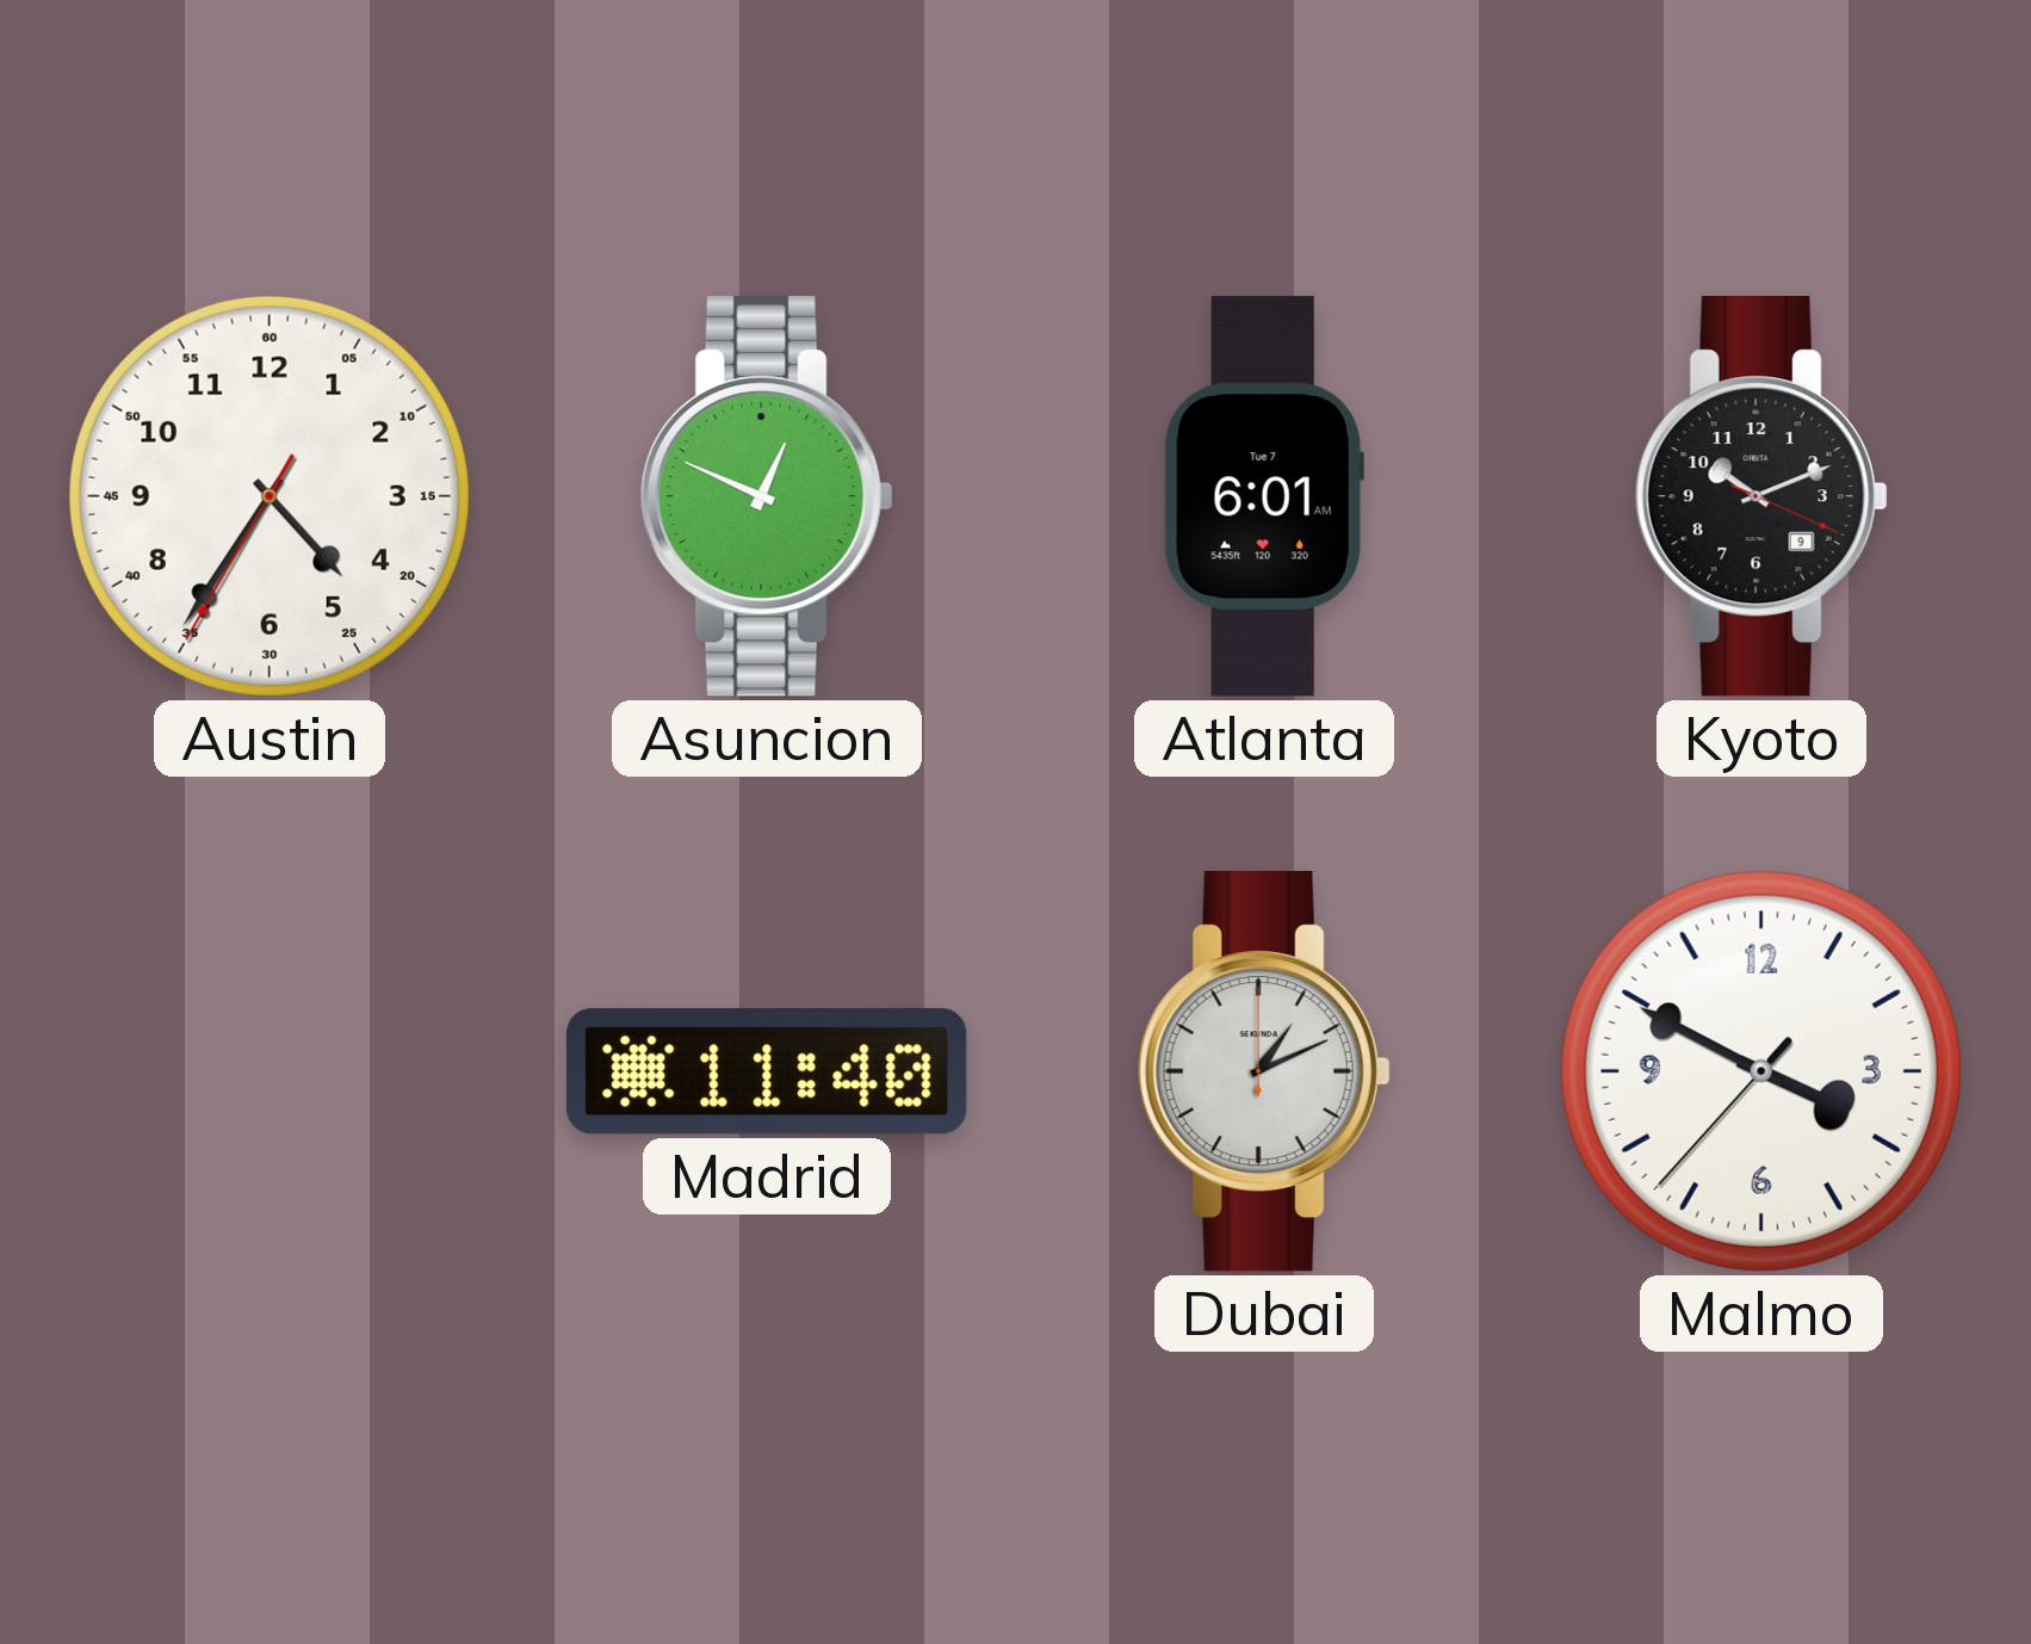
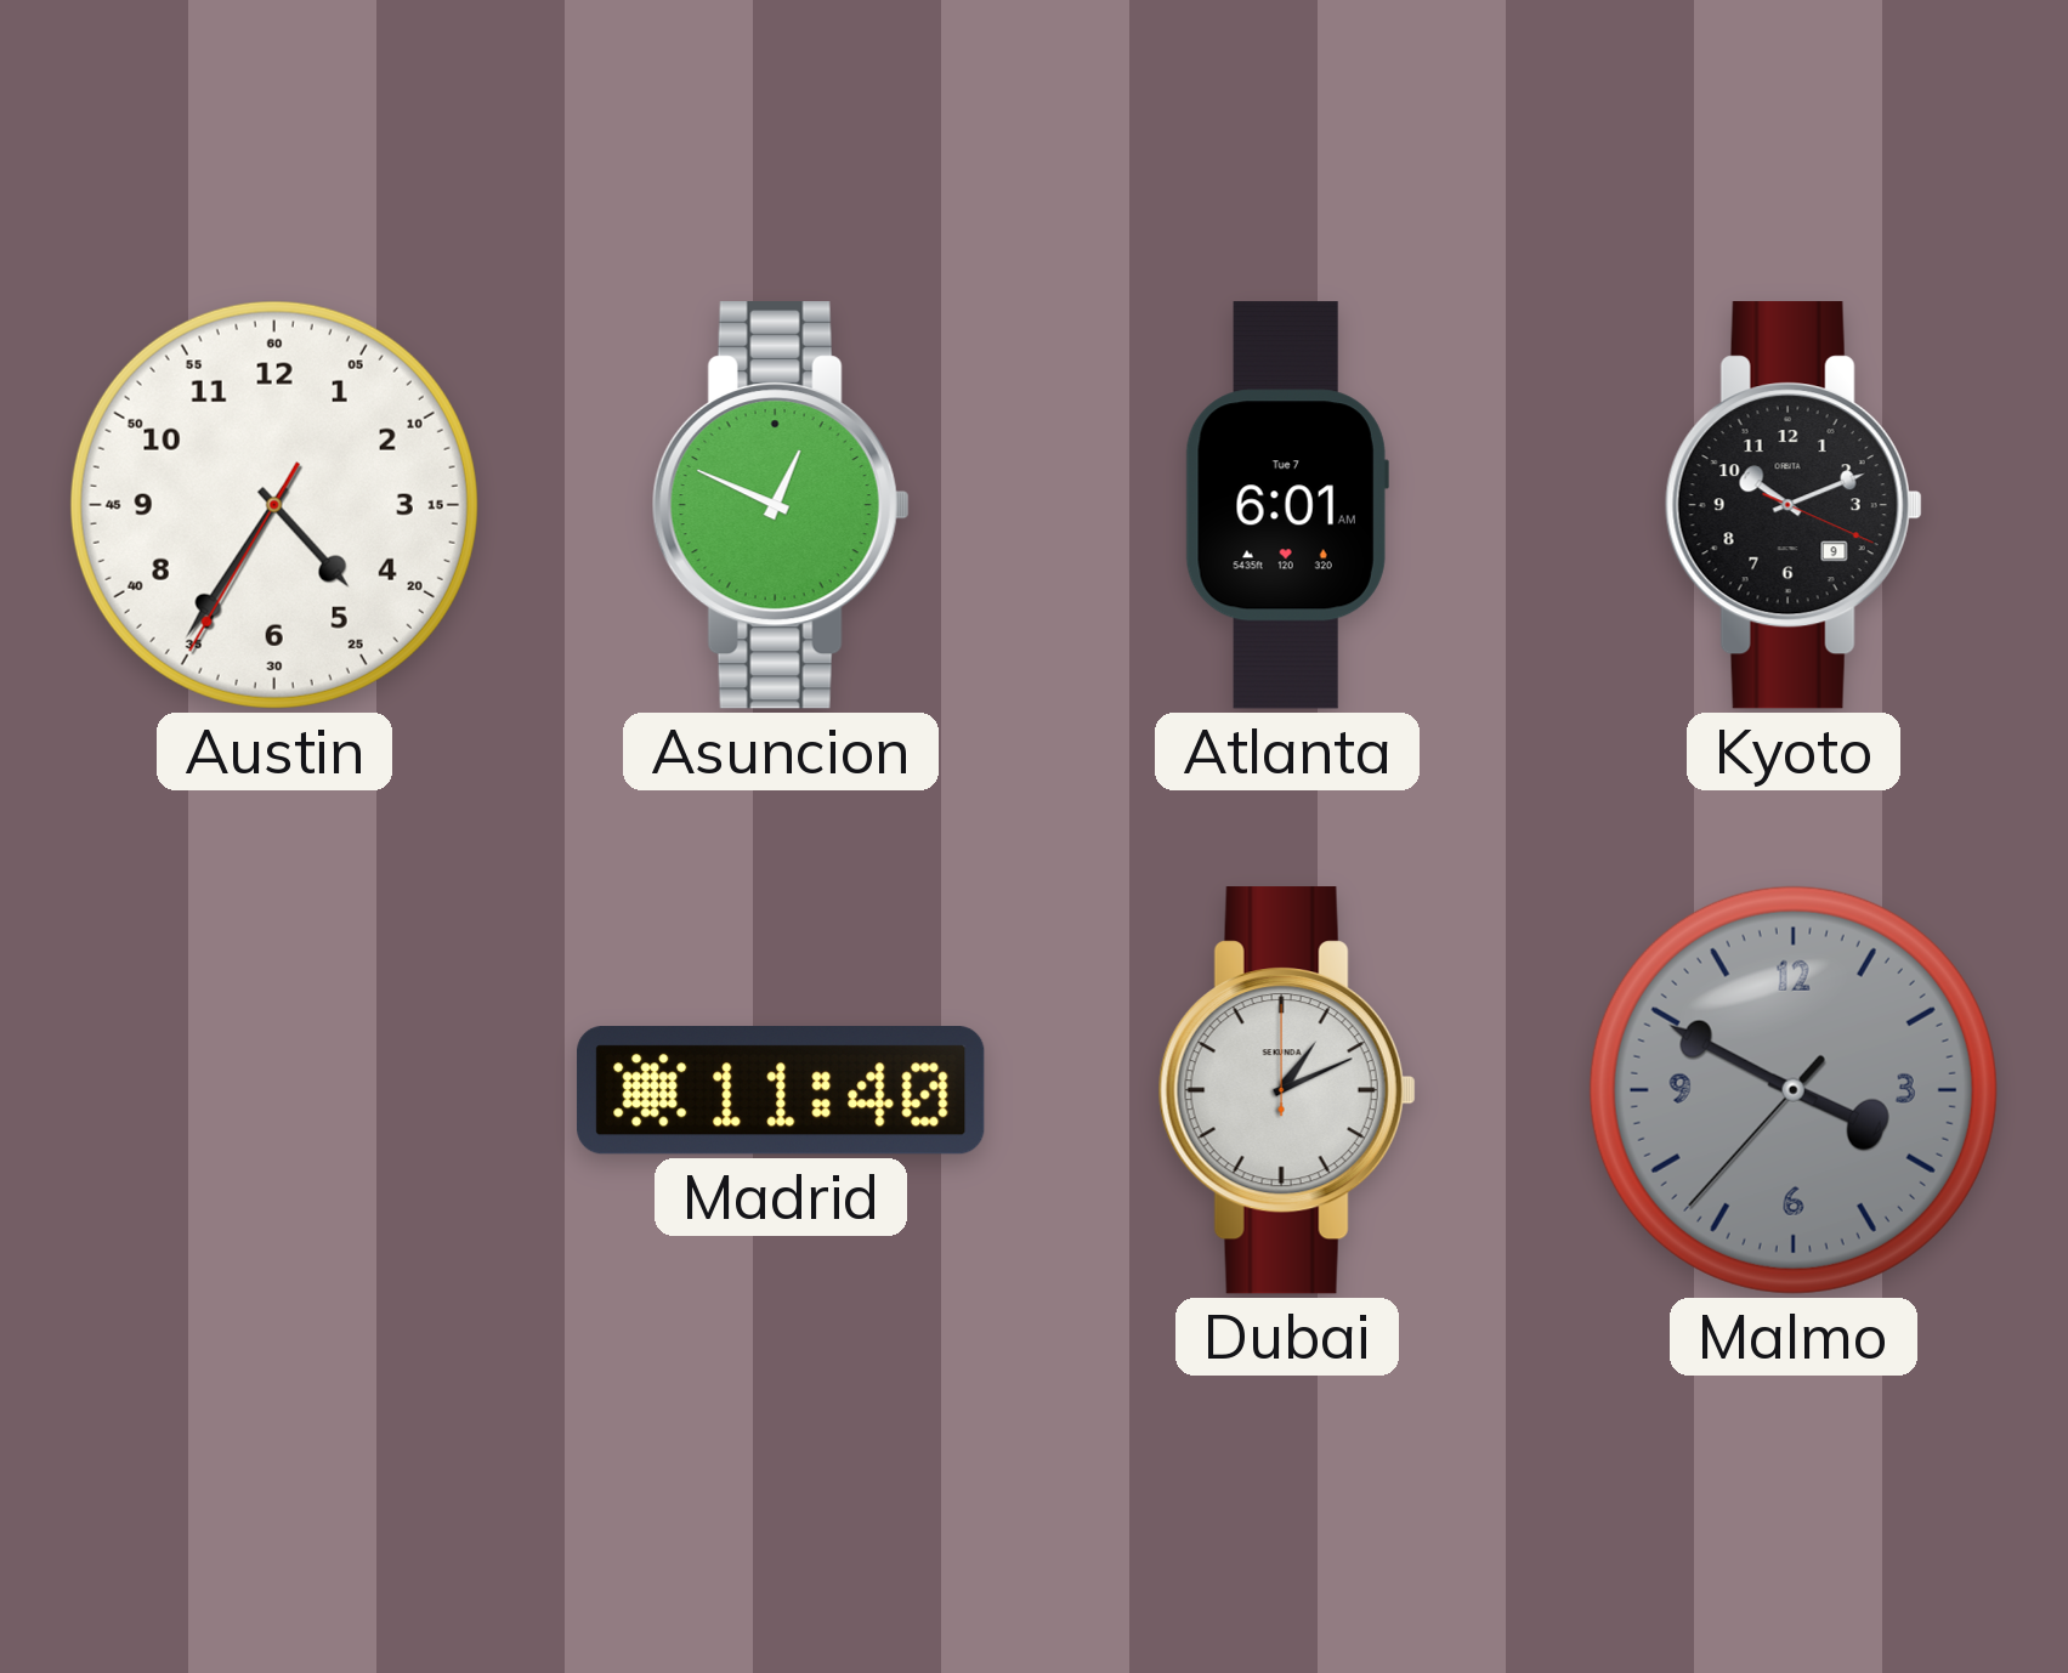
Malmo dial: white -> grey (1794, 1090)
